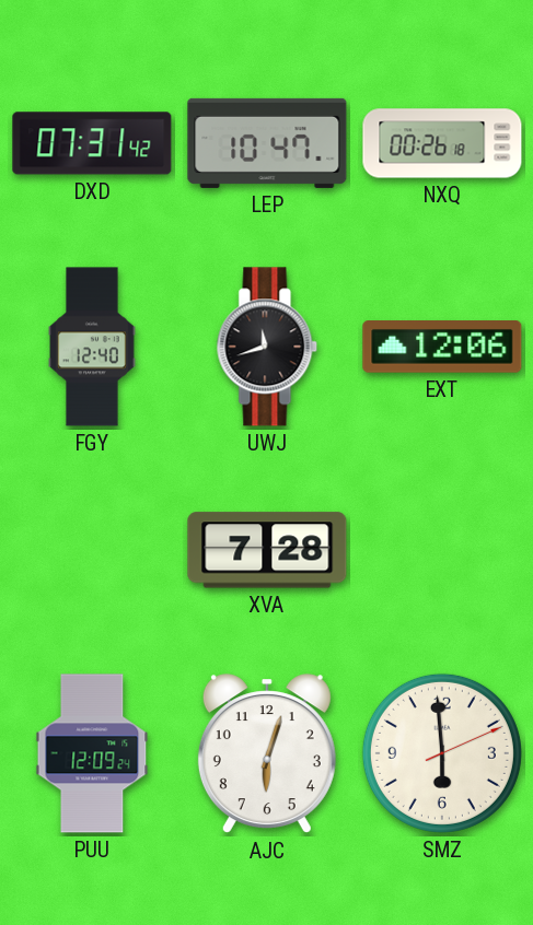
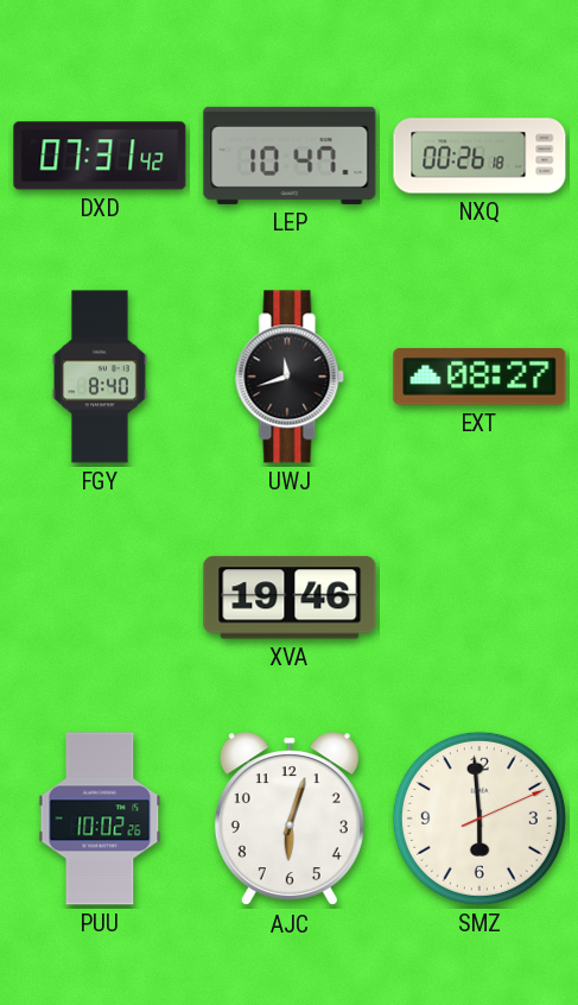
FGY: 12:40 -> 8:40 (100, 377)
EXT: 12:06 -> 08:27 (479, 378)
XVA: 7:28 -> 19:46 (290, 598)
PUU: 12:09 -> 10:02 (100, 818)
